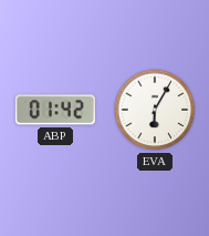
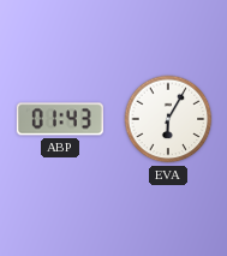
ABP: 01:42 -> 01:43 (60, 119)
